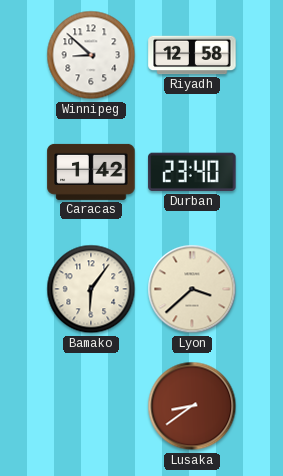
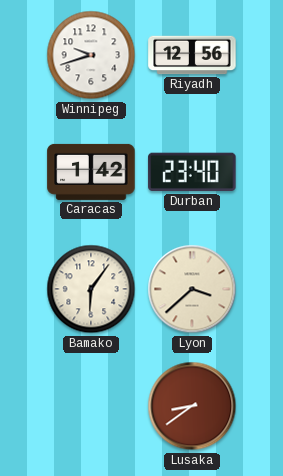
Winnipeg: 8:52 -> 9:42 (91, 55)
Riyadh: 12:58 -> 12:56 (192, 55)
